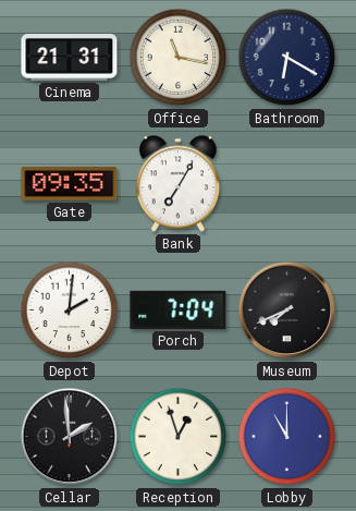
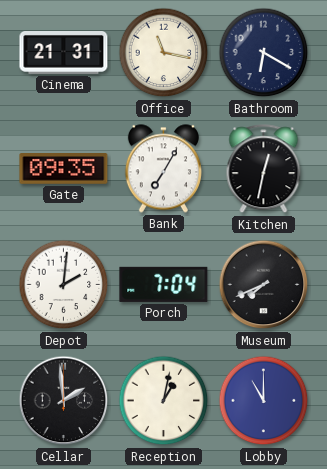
Kitchen: none -> 12:32 (264, 169)
Reception: 12:57 -> 1:02 (164, 401)
